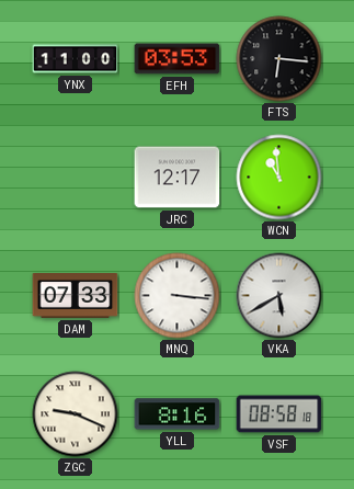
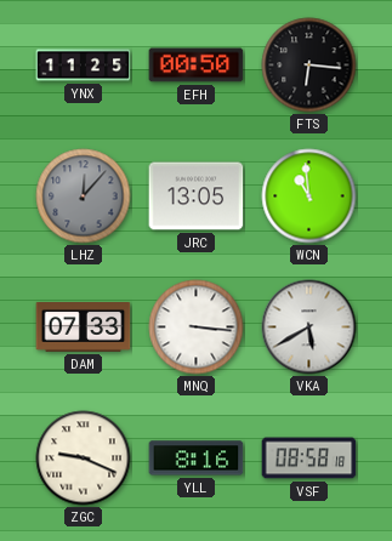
YNX: 11:00 -> 11:25 (84, 66)
EFH: 03:53 -> 00:50 (197, 66)
LHZ: none -> 12:07 (84, 197)
JRC: 12:17 -> 13:05 (197, 197)
